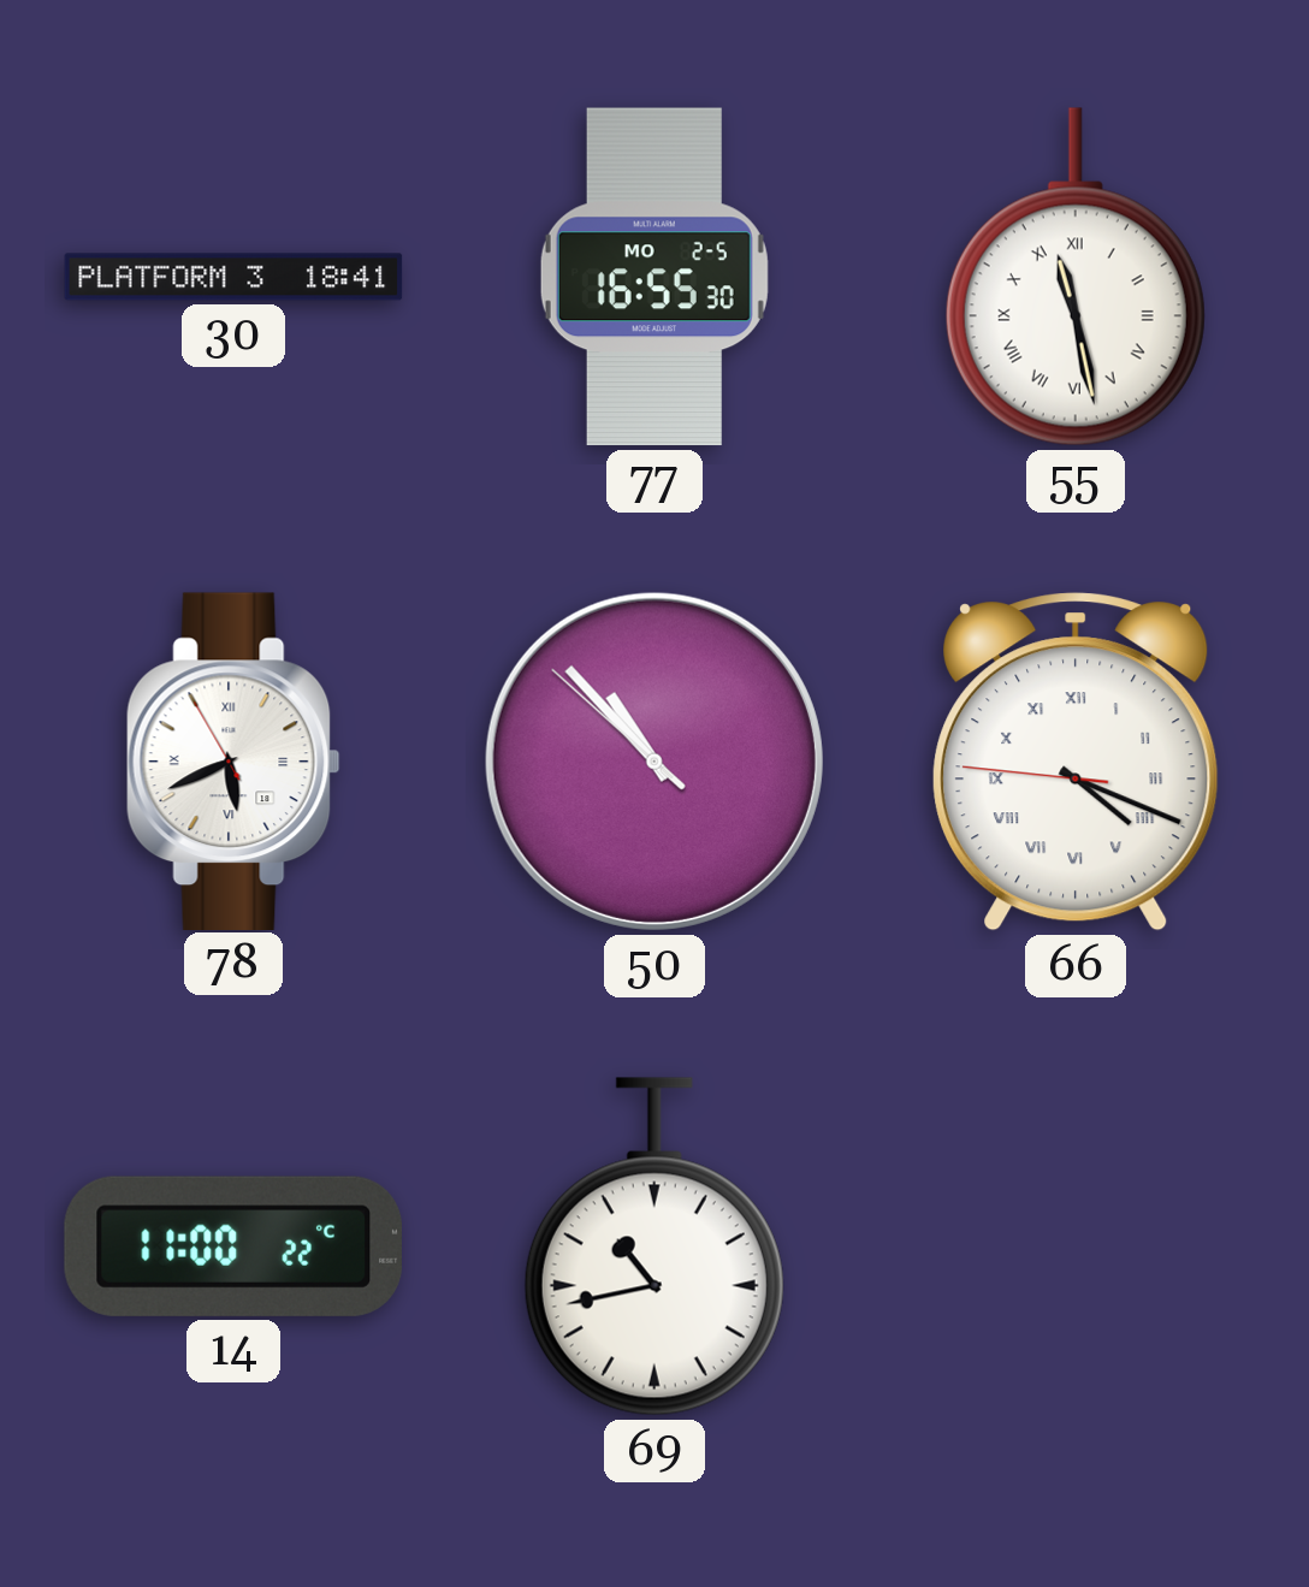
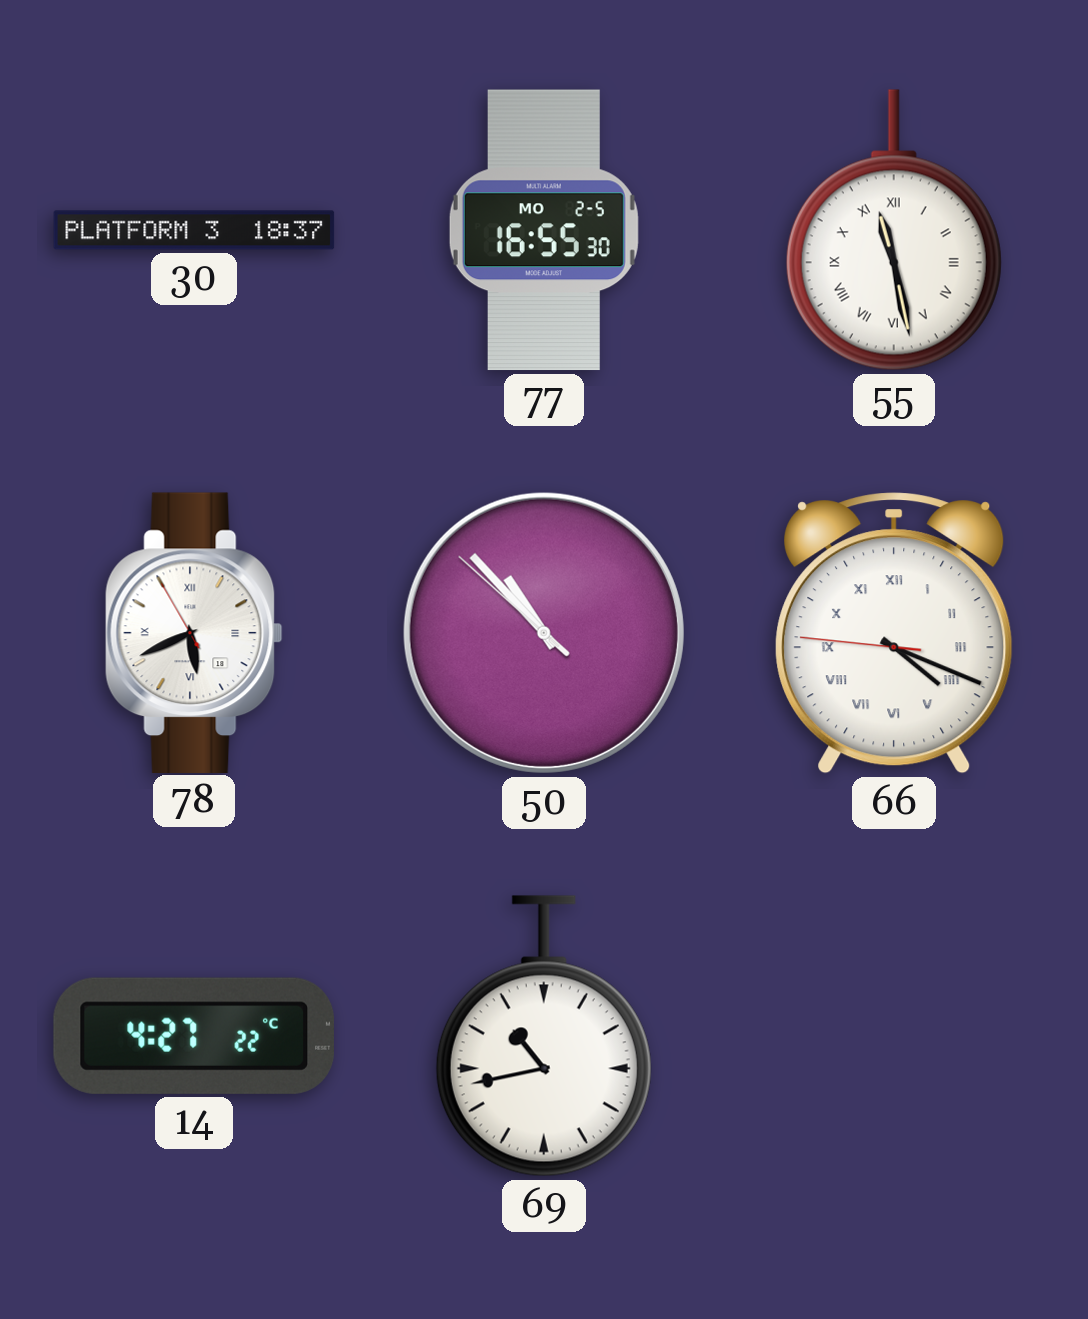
30: 18:41 -> 18:37 (194, 230)
14: 11:00 -> 4:27 (194, 1036)
